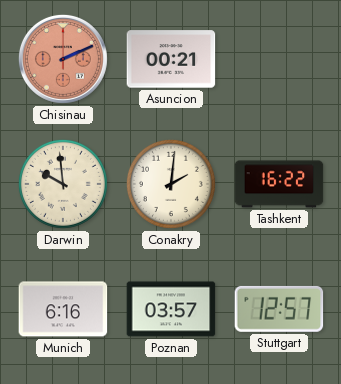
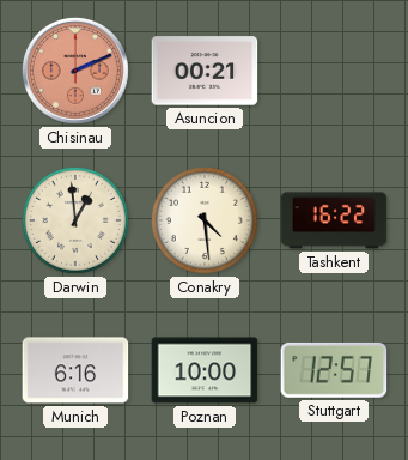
Darwin: 9:59 -> 12:59 (75, 220)
Conakry: 2:01 -> 4:29 (205, 220)
Poznan: 03:57 -> 10:00 (205, 370)
